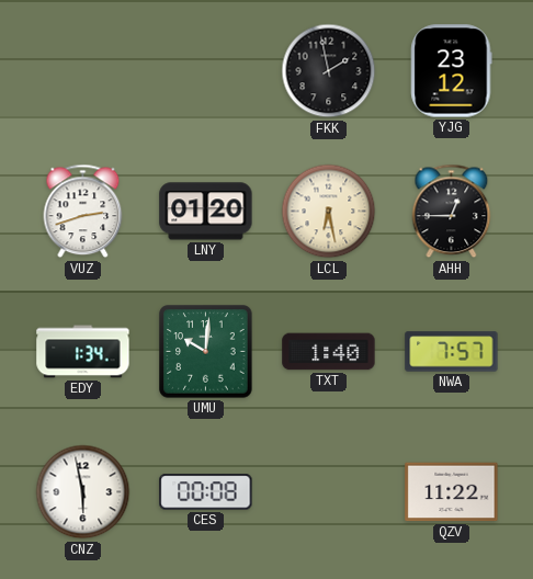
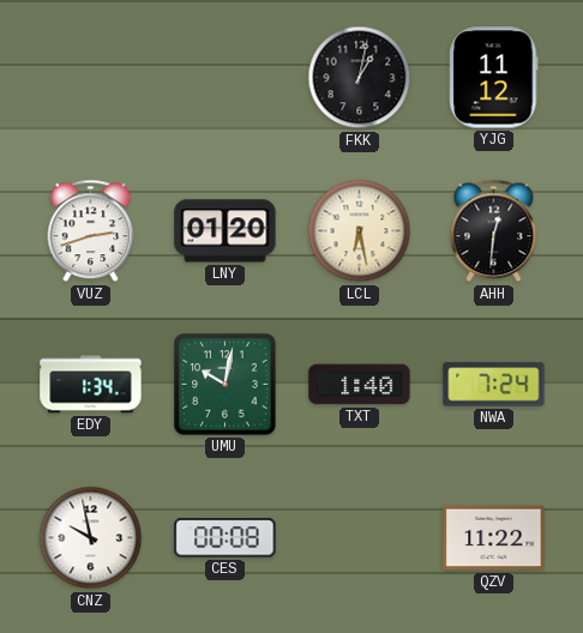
FKK: 1:58 -> 1:02 (360, 78)
YJG: 23:12 -> 11:12 (494, 78)
AHH: 12:45 -> 12:31 (494, 231)
UMU: 10:01 -> 10:02 (226, 385)
NWA: 7:57 -> 7:24 (494, 385)
CNZ: 5:58 -> 9:58 (91, 538)
